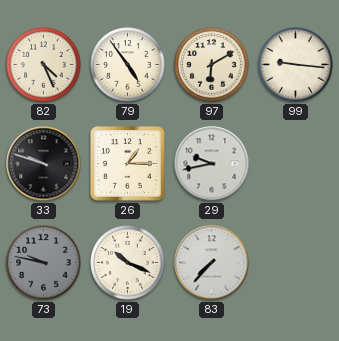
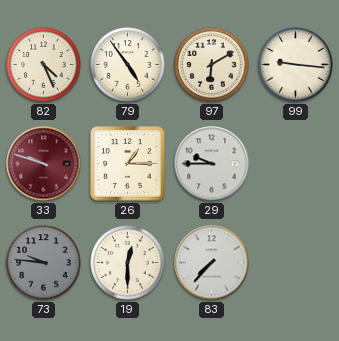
33 dial: black -> burgundy (44, 164)
29: 9:43 -> 9:45 (212, 164)
73: 9:47 -> 9:46 (44, 263)
19: 10:19 -> 12:30 (128, 263)
